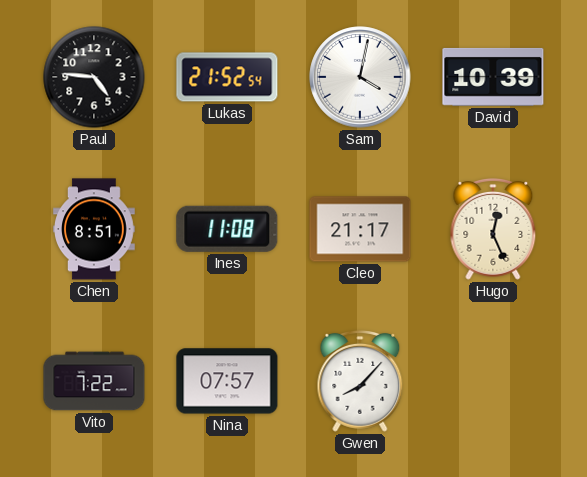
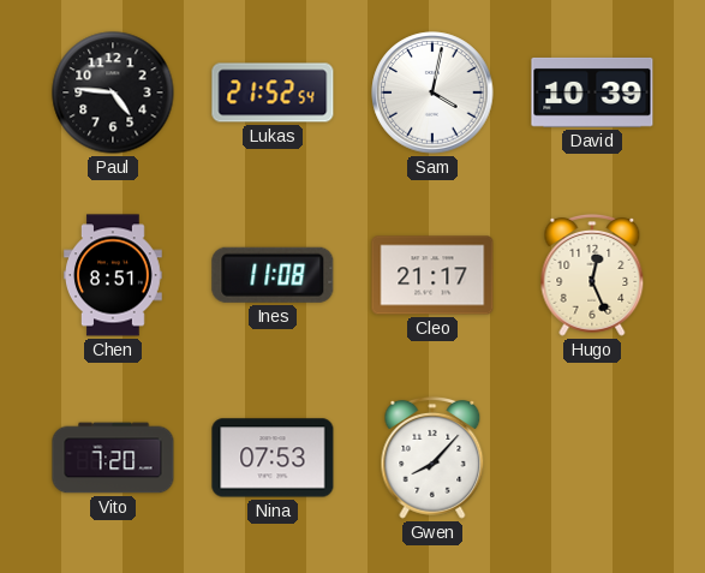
Vito: 7:22 -> 7:20 (113, 458)
Nina: 07:57 -> 07:53 (273, 458)
